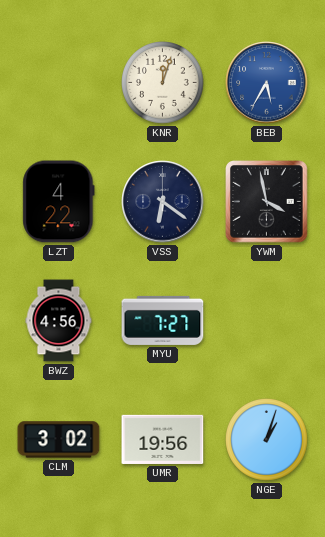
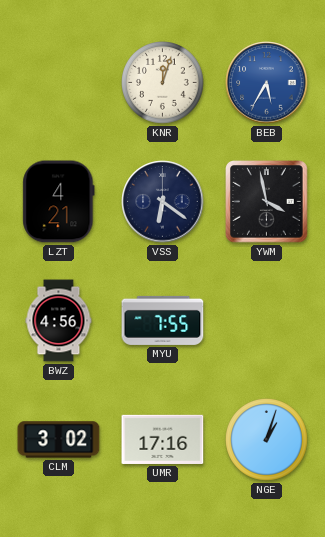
LZT: 4:22 -> 4:21 (59, 202)
MYU: 7:27 -> 7:55 (163, 320)
UMR: 19:56 -> 17:16 (163, 439)
